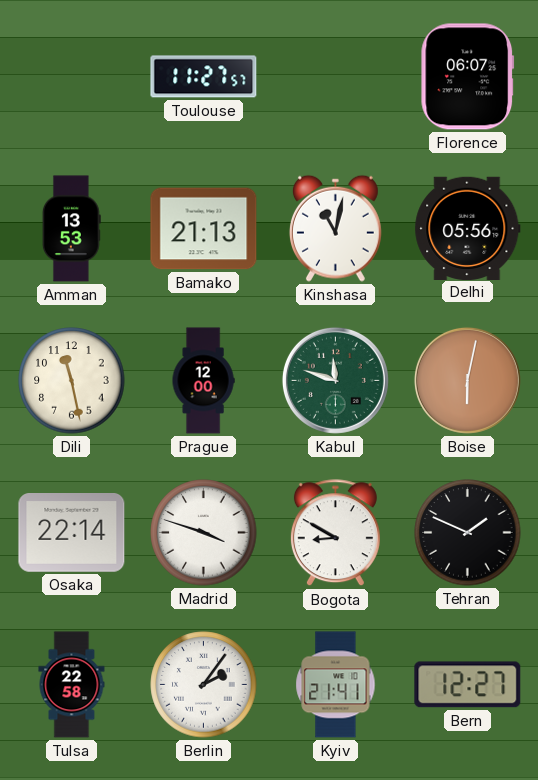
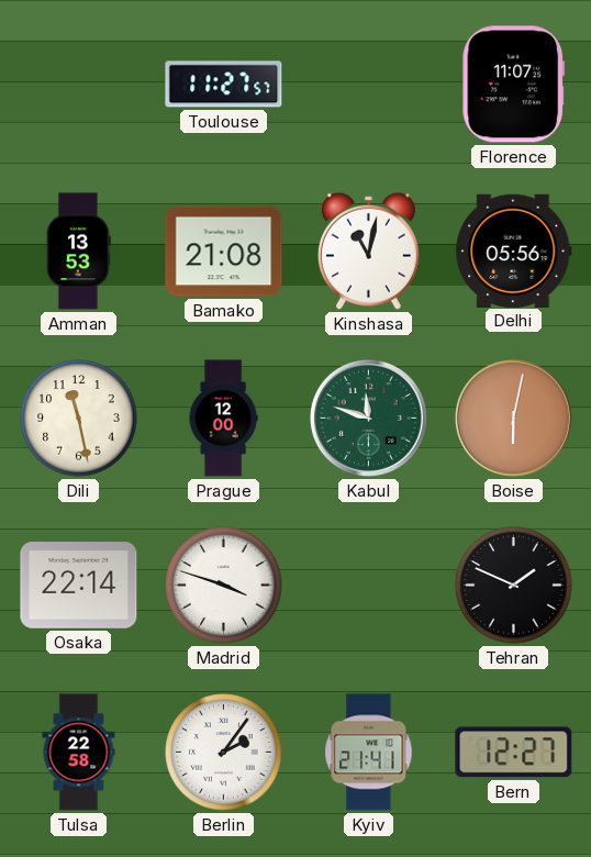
Florence: 06:07 -> 11:07 (514, 85)
Bamako: 21:13 -> 21:08 (224, 252)
Bogota: 8:50 -> none (335, 533)
